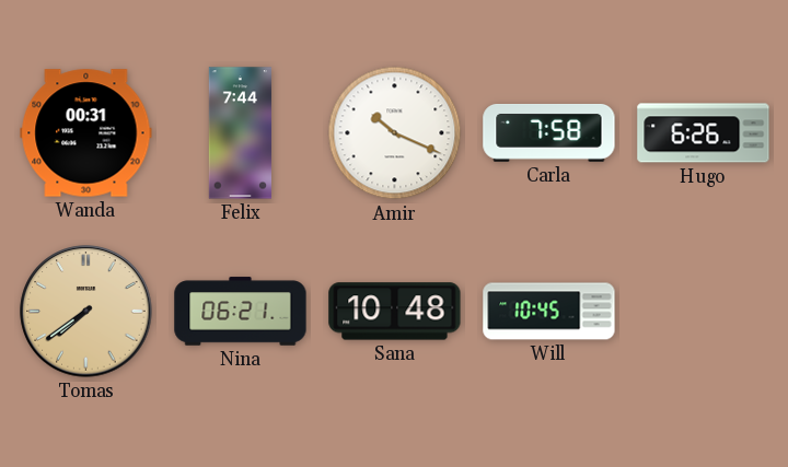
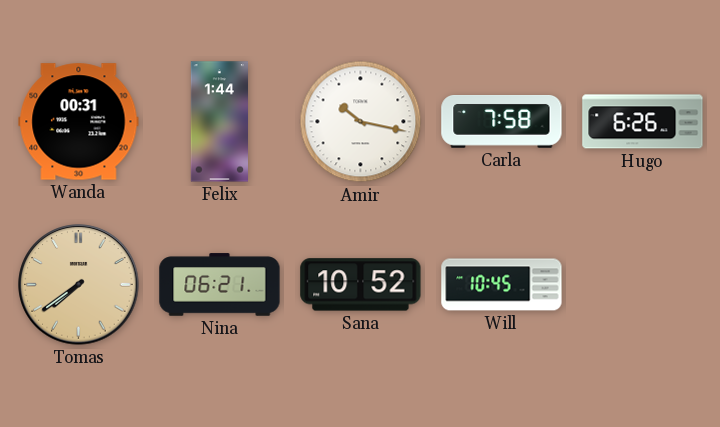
Felix: 7:44 -> 1:44 (219, 122)
Amir: 10:19 -> 10:17 (361, 122)
Sana: 10:48 -> 10:52 (361, 285)
